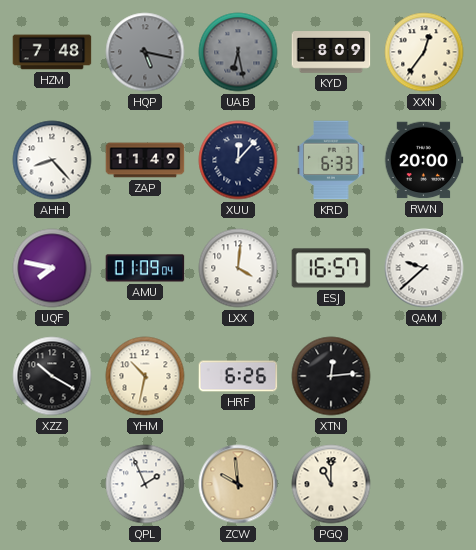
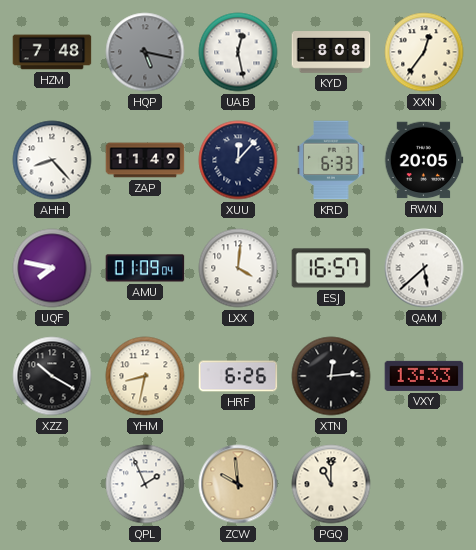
UAB: 6:28 -> 12:28 (238, 52)
UAB dial: grey -> white (238, 52)
KYD: 8:09 -> 8:08 (331, 52)
RWN: 20:00 -> 20:05 (424, 160)
QAM: 9:38 -> 5:38 (424, 268)
YHM: 10:32 -> 8:32 (145, 376)
VXY: none -> 13:33 (424, 376)
